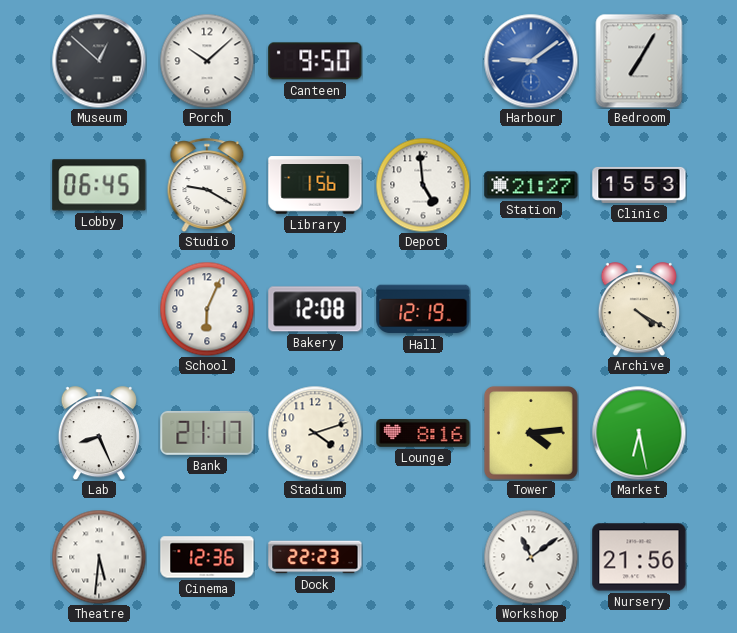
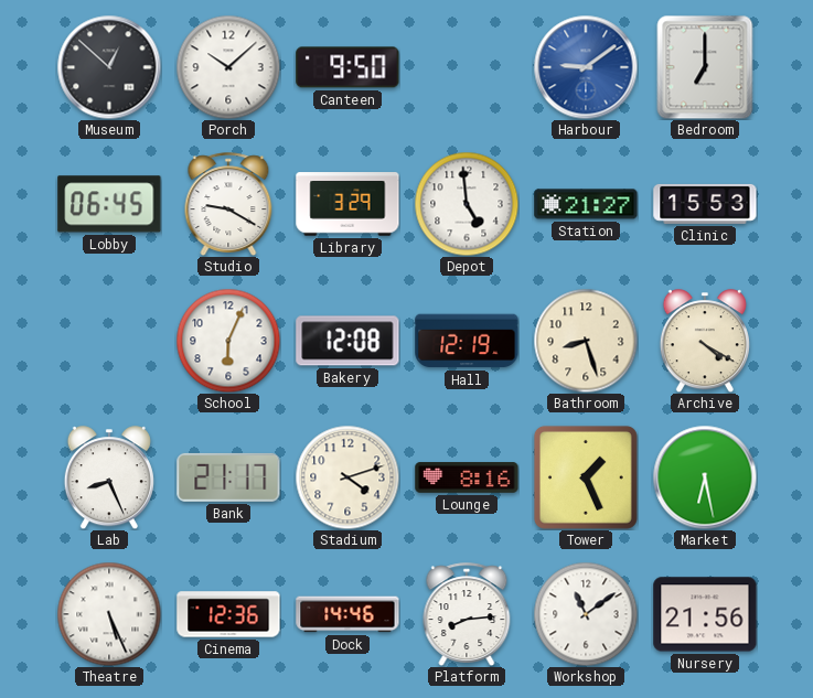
Bedroom: 7:05 -> 7:00 (705, 67)
Library: 1:56 -> 3:29 (347, 204)
Bathroom: none -> 8:27 (586, 341)
Tower: 4:14 -> 1:26 (586, 477)
Theatre: 5:31 -> 5:26 (109, 614)
Dock: 22:23 -> 14:46 (347, 614)
Platform: none -> 8:14 (467, 614)
